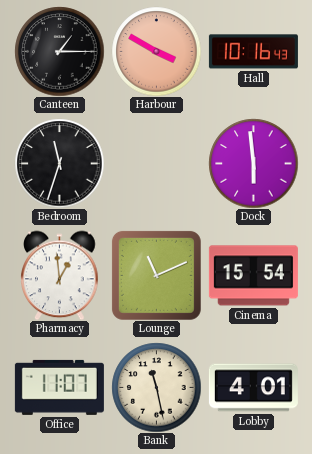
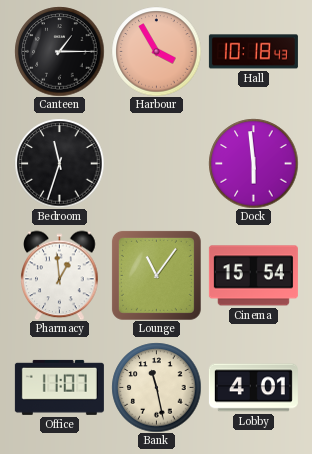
Harbour: 3:50 -> 3:55 (156, 51)
Hall: 10:16 -> 10:18 (253, 52)
Lounge: 11:11 -> 11:06 (156, 275)
